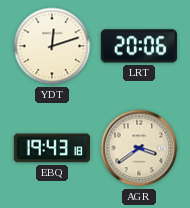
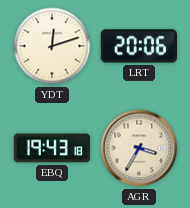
AGR: 3:39 -> 3:35 (139, 148)
